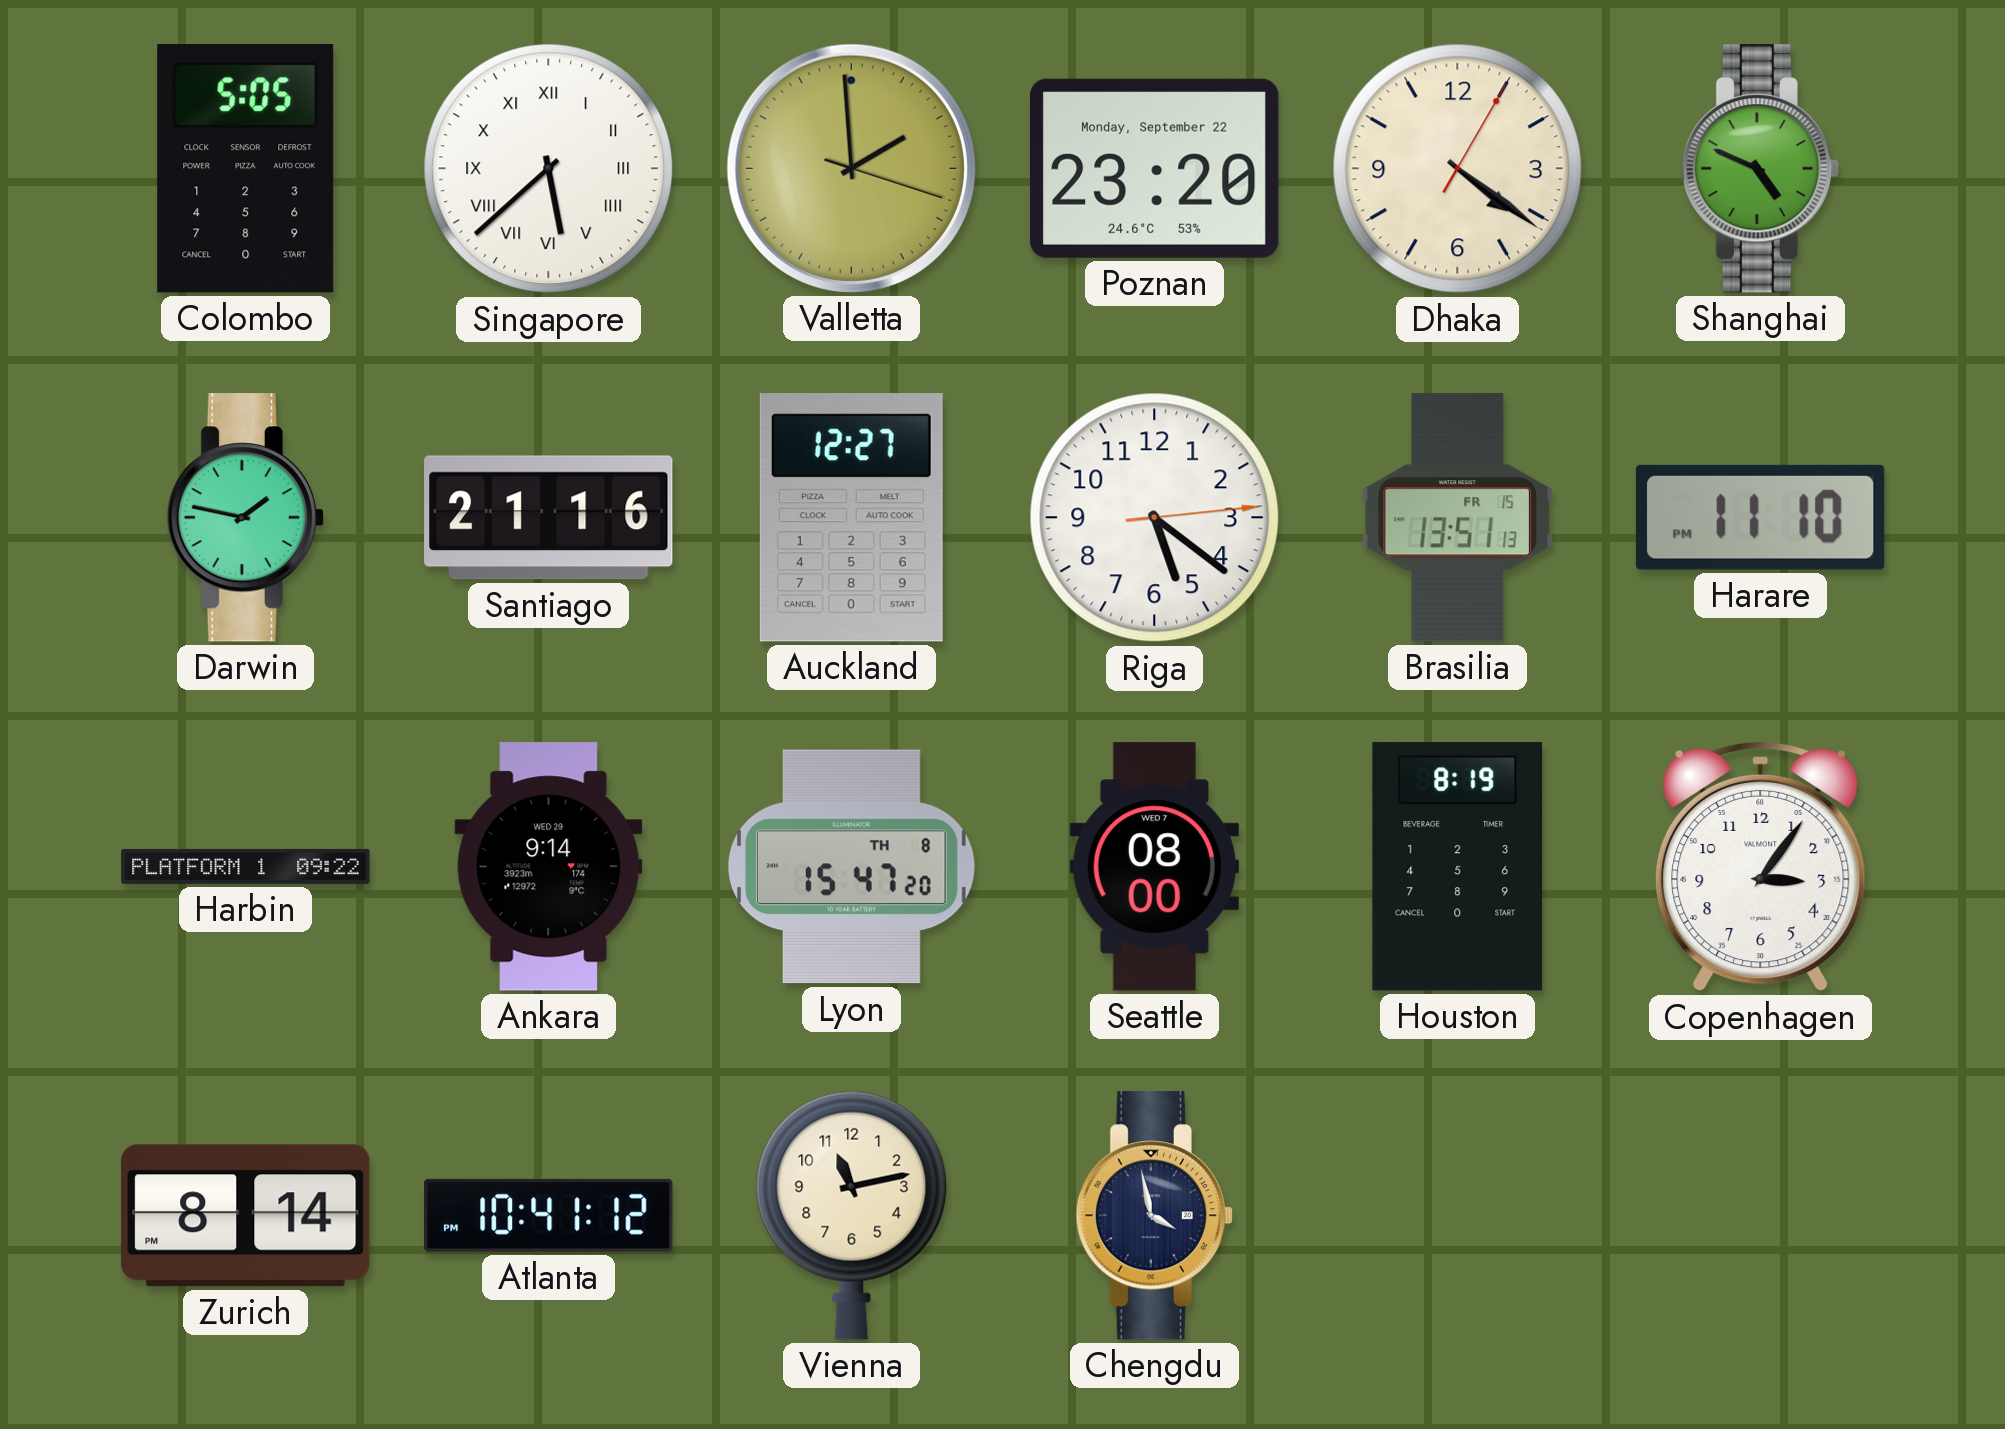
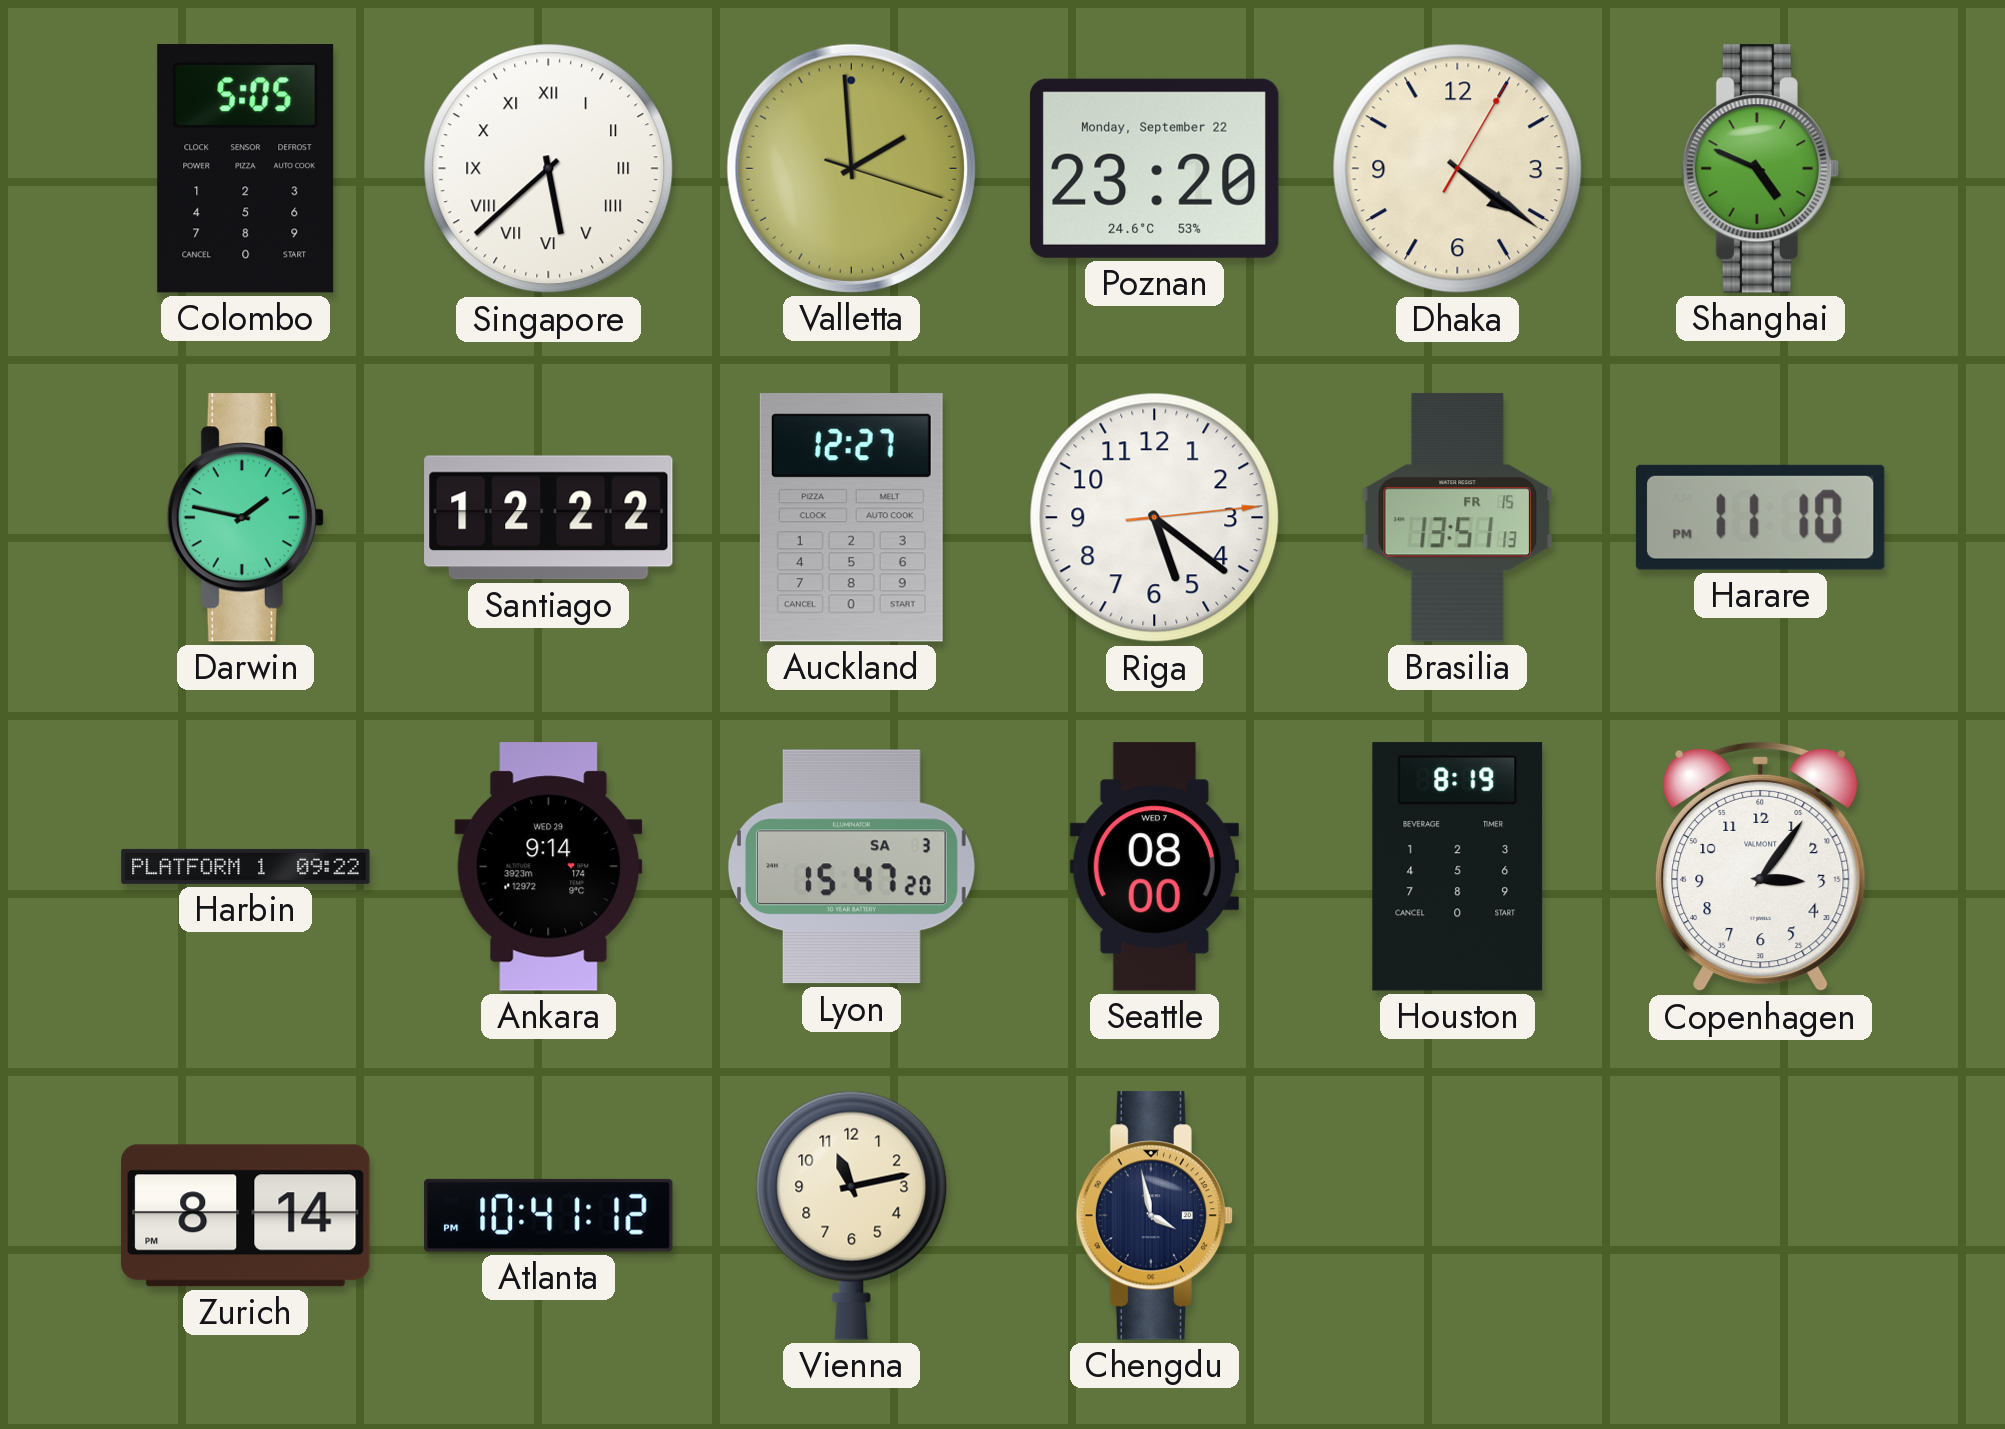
Santiago: 21:16 -> 12:22 (549, 518)
Lyon date: TH 8 -> SA 3 (852, 867)
